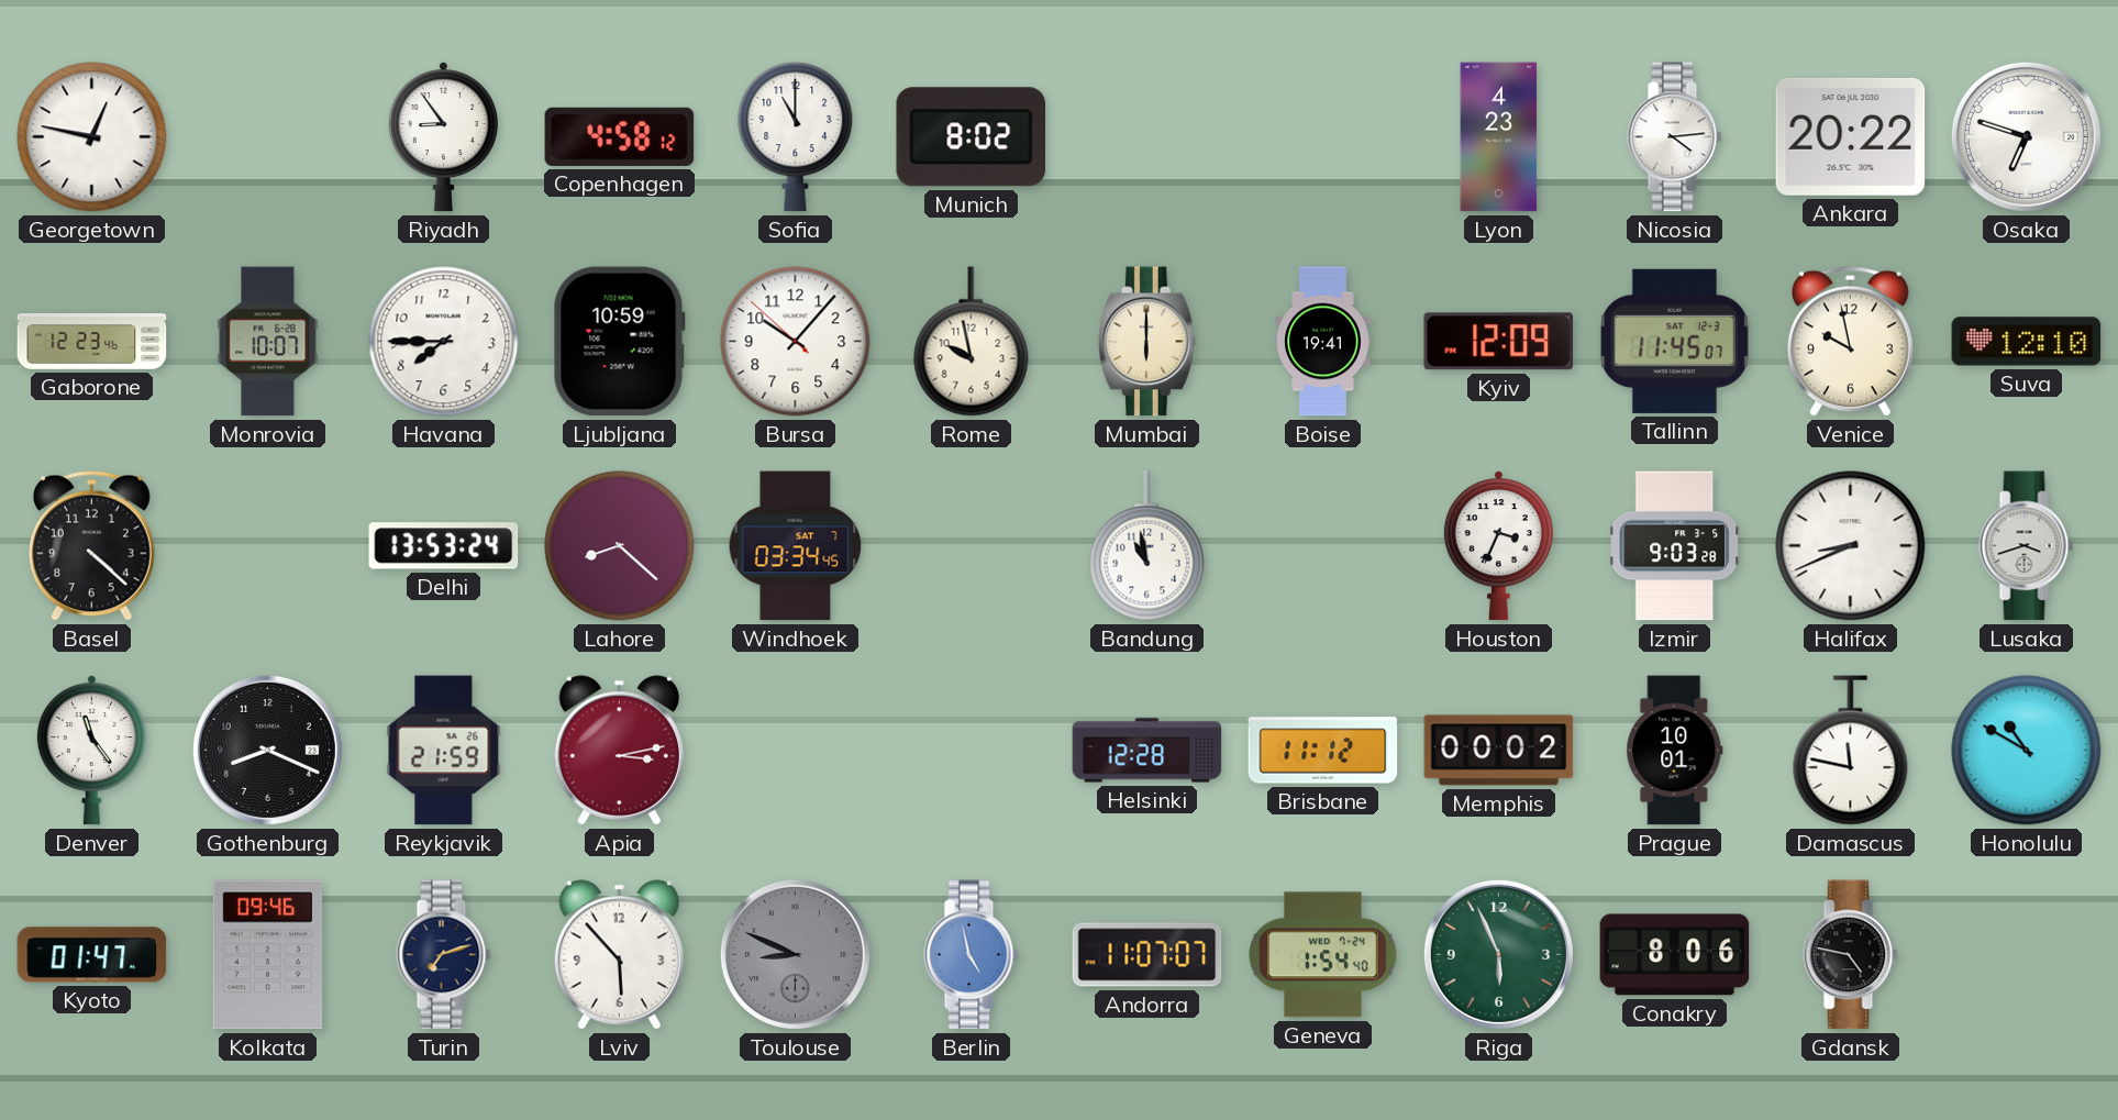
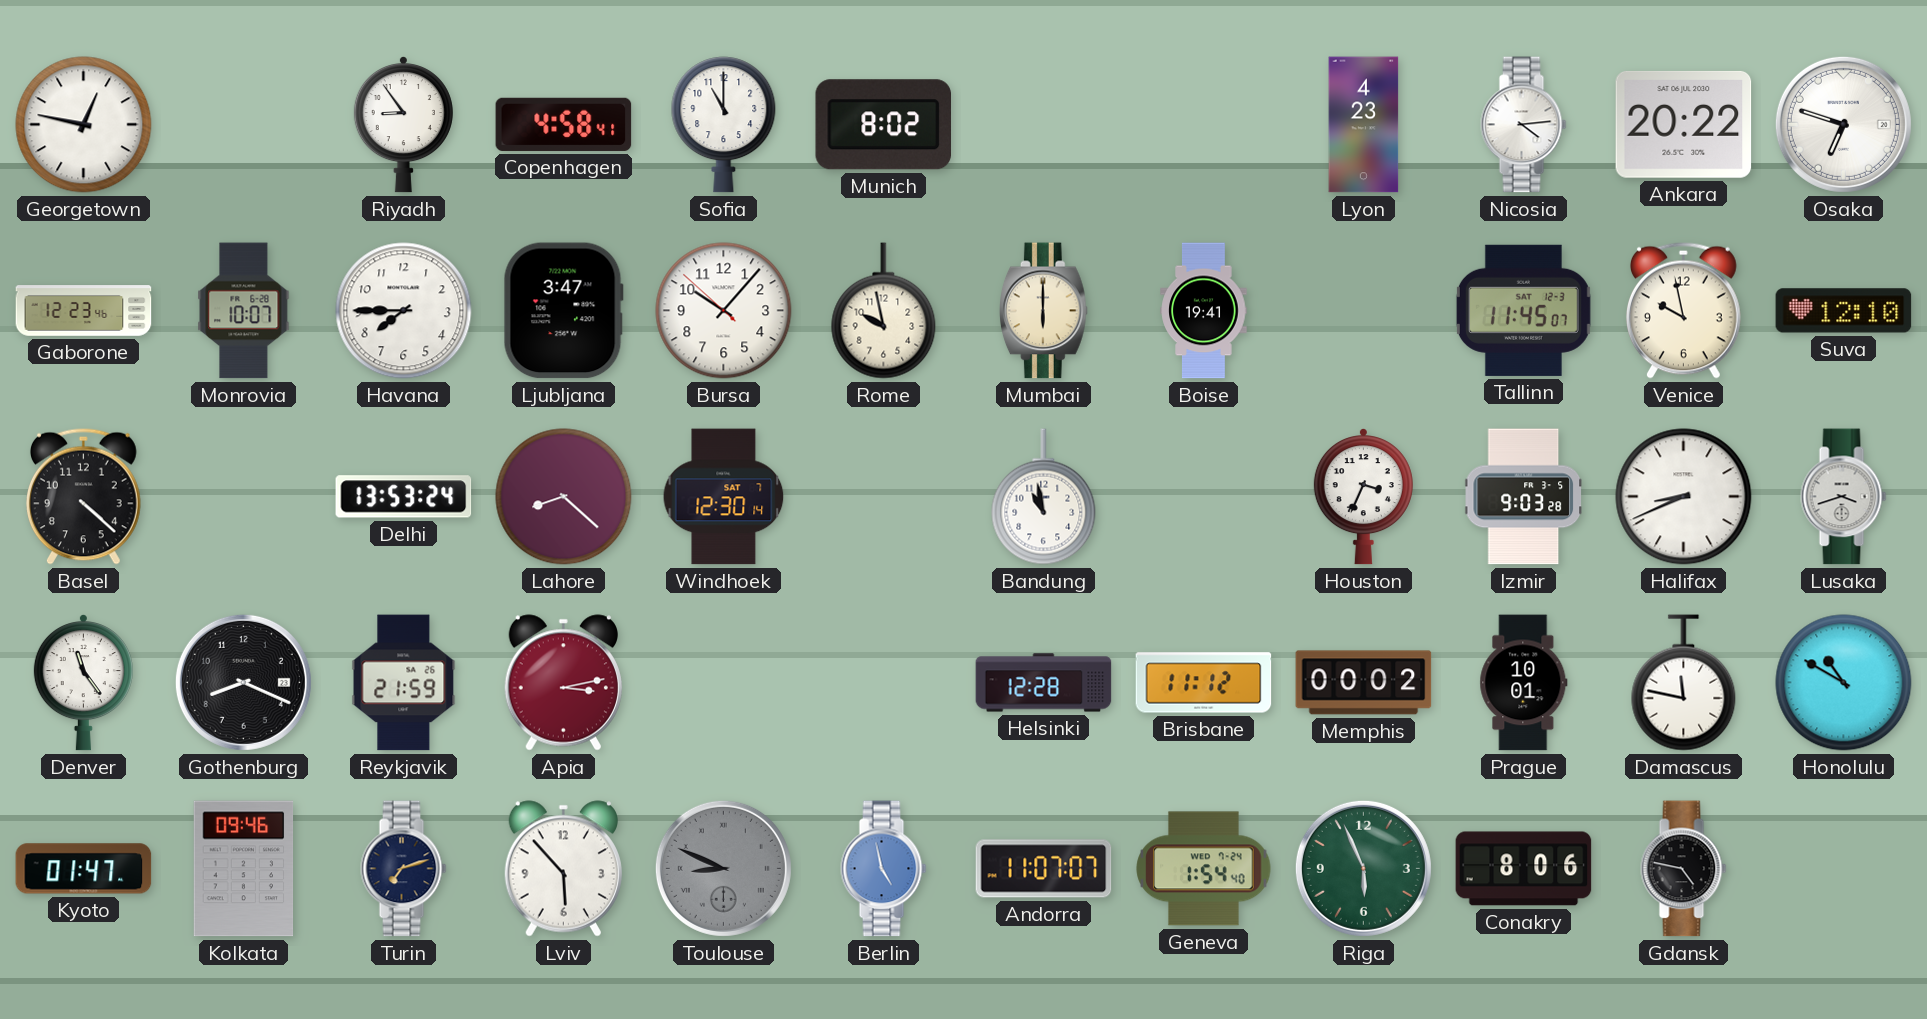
Copenhagen: 4:58:12 -> 4:58:41 (564, 124)
Ljubljana: 10:59 -> 3:47 (563, 311)
Kyiv: 12:09 -> none (1499, 342)
Windhoek: 03:34 -> 12:30 (724, 497)
